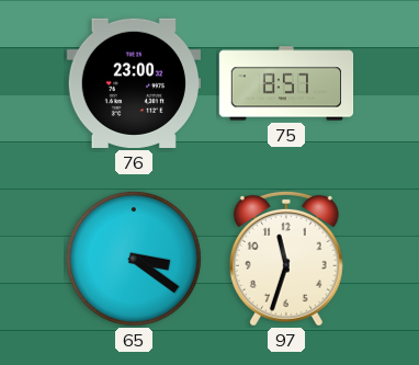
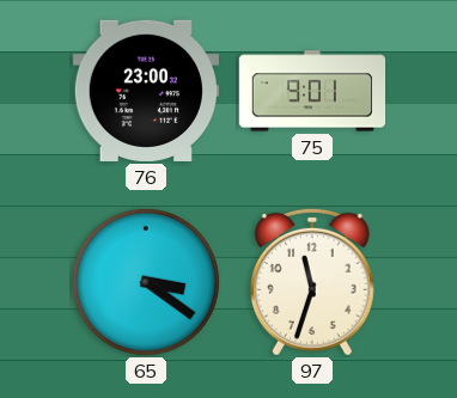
75: 8:57 -> 9:01 (312, 91)
